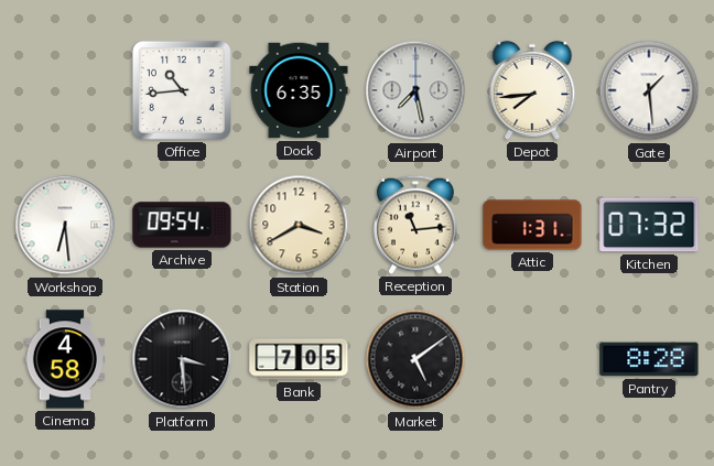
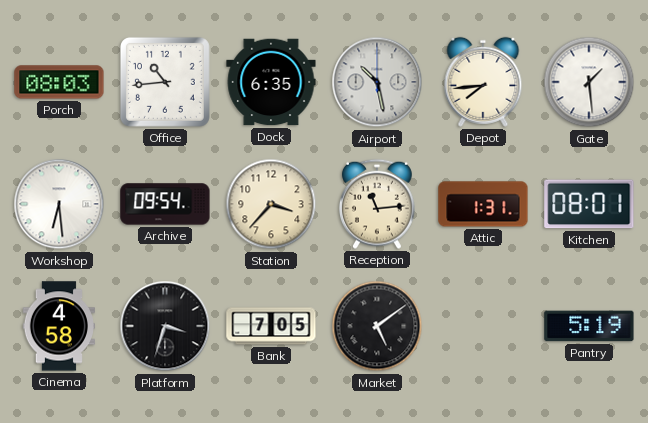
Porch: none -> 08:03 (59, 82)
Airport: 7:28 -> 10:28 (377, 82)
Station: 3:40 -> 3:37 (271, 204)
Kitchen: 07:32 -> 08:01 (589, 204)
Platform: 3:29 -> 3:33 (165, 326)
Pantry: 8:28 -> 5:19 (589, 326)
